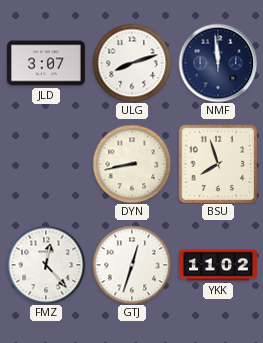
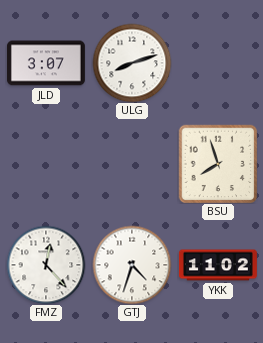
NMF: 11:59 -> none (218, 63)
DYN: 8:43 -> none (132, 164)
GTJ: 12:33 -> 4:33 (132, 265)
